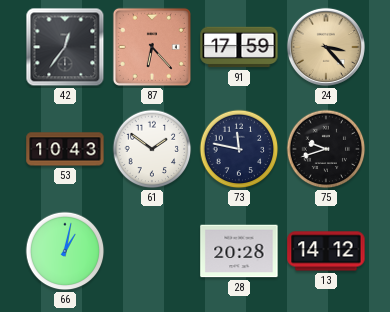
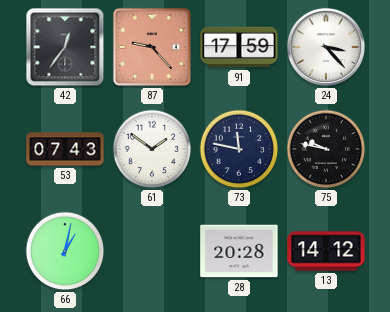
87: 6:23 -> 9:23 (152, 47)
24 dial: champagne -> white (326, 47)
53: 10:43 -> 07:43 (65, 149)
75: 9:42 -> 9:47 (326, 149)
